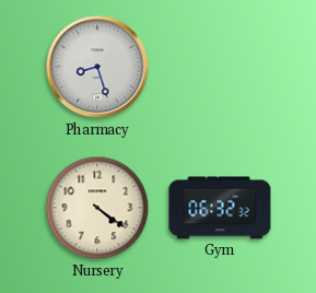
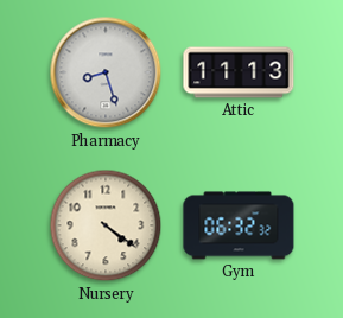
Attic: none -> 11:13 (239, 72)
